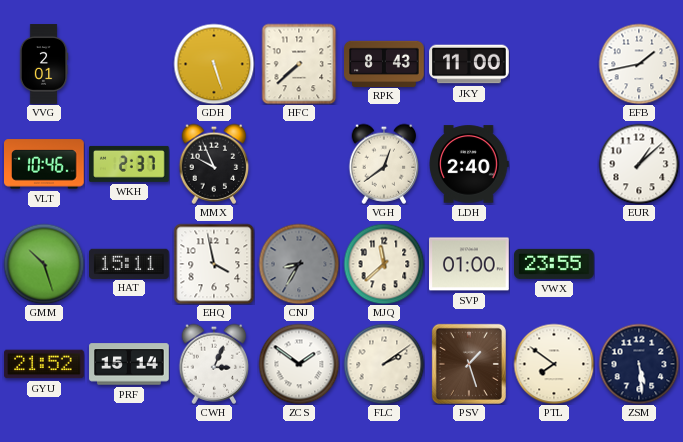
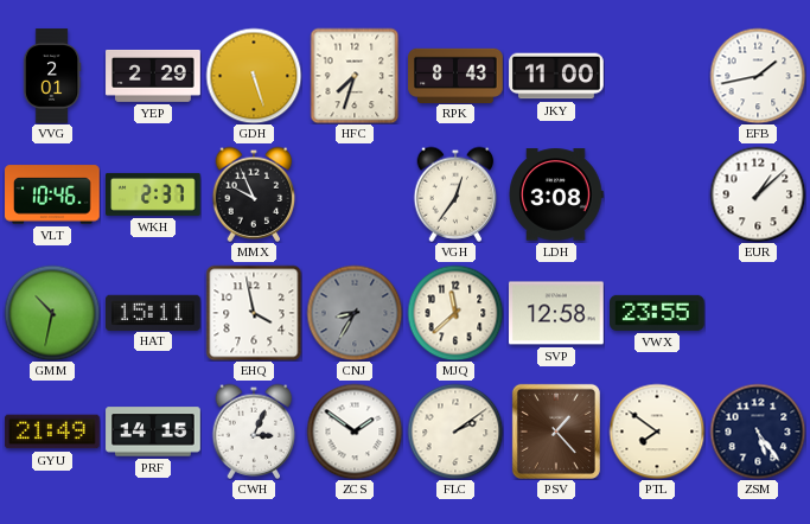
YEP: none -> 2:29 (153, 76)
HFC: 7:38 -> 7:33 (355, 76)
VGH: 12:39 -> 12:36 (455, 194)
LDH: 2:40 -> 3:08 (556, 194)
GMM: 10:27 -> 10:32 (52, 313)
SVP: 01:00 -> 12:58 (557, 313)
GYU: 21:52 -> 21:49 (52, 432)
PRF: 15:14 -> 14:15 (153, 432)
PSV: 1:27 -> 1:23 (556, 432)
ZSM: 5:29 -> 5:24 (758, 432)
